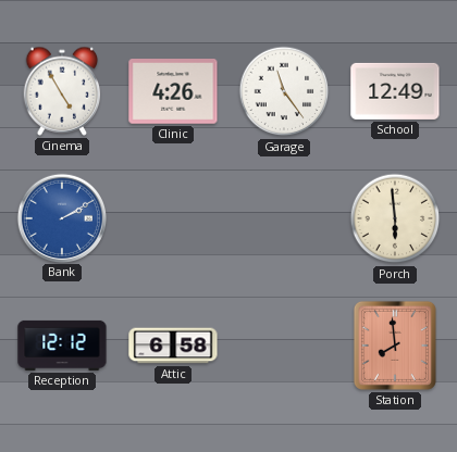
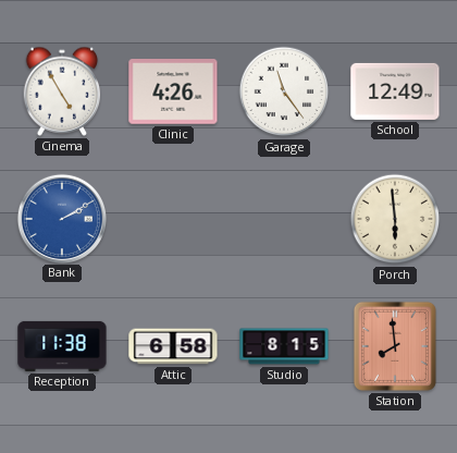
Reception: 12:12 -> 11:38 (62, 346)
Studio: none -> 8:15 (284, 346)
